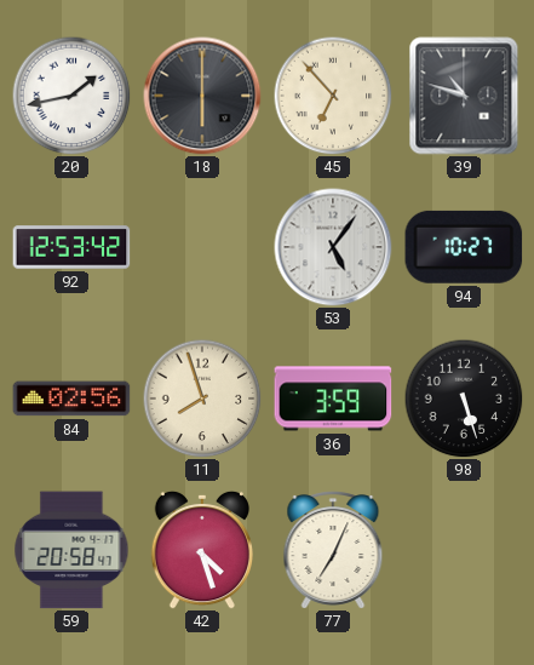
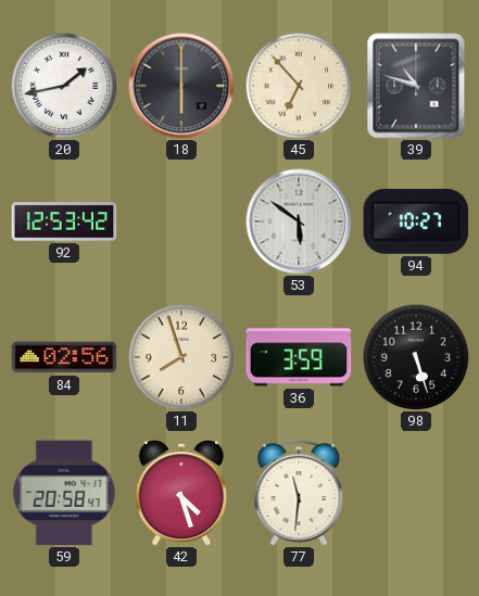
53: 5:06 -> 5:51 (299, 221)
77: 7:04 -> 11:31 (299, 493)
